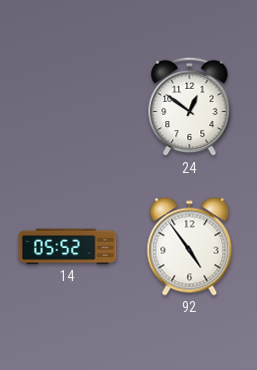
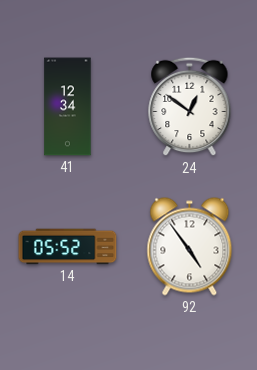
41: none -> 12:34 (68, 107)
